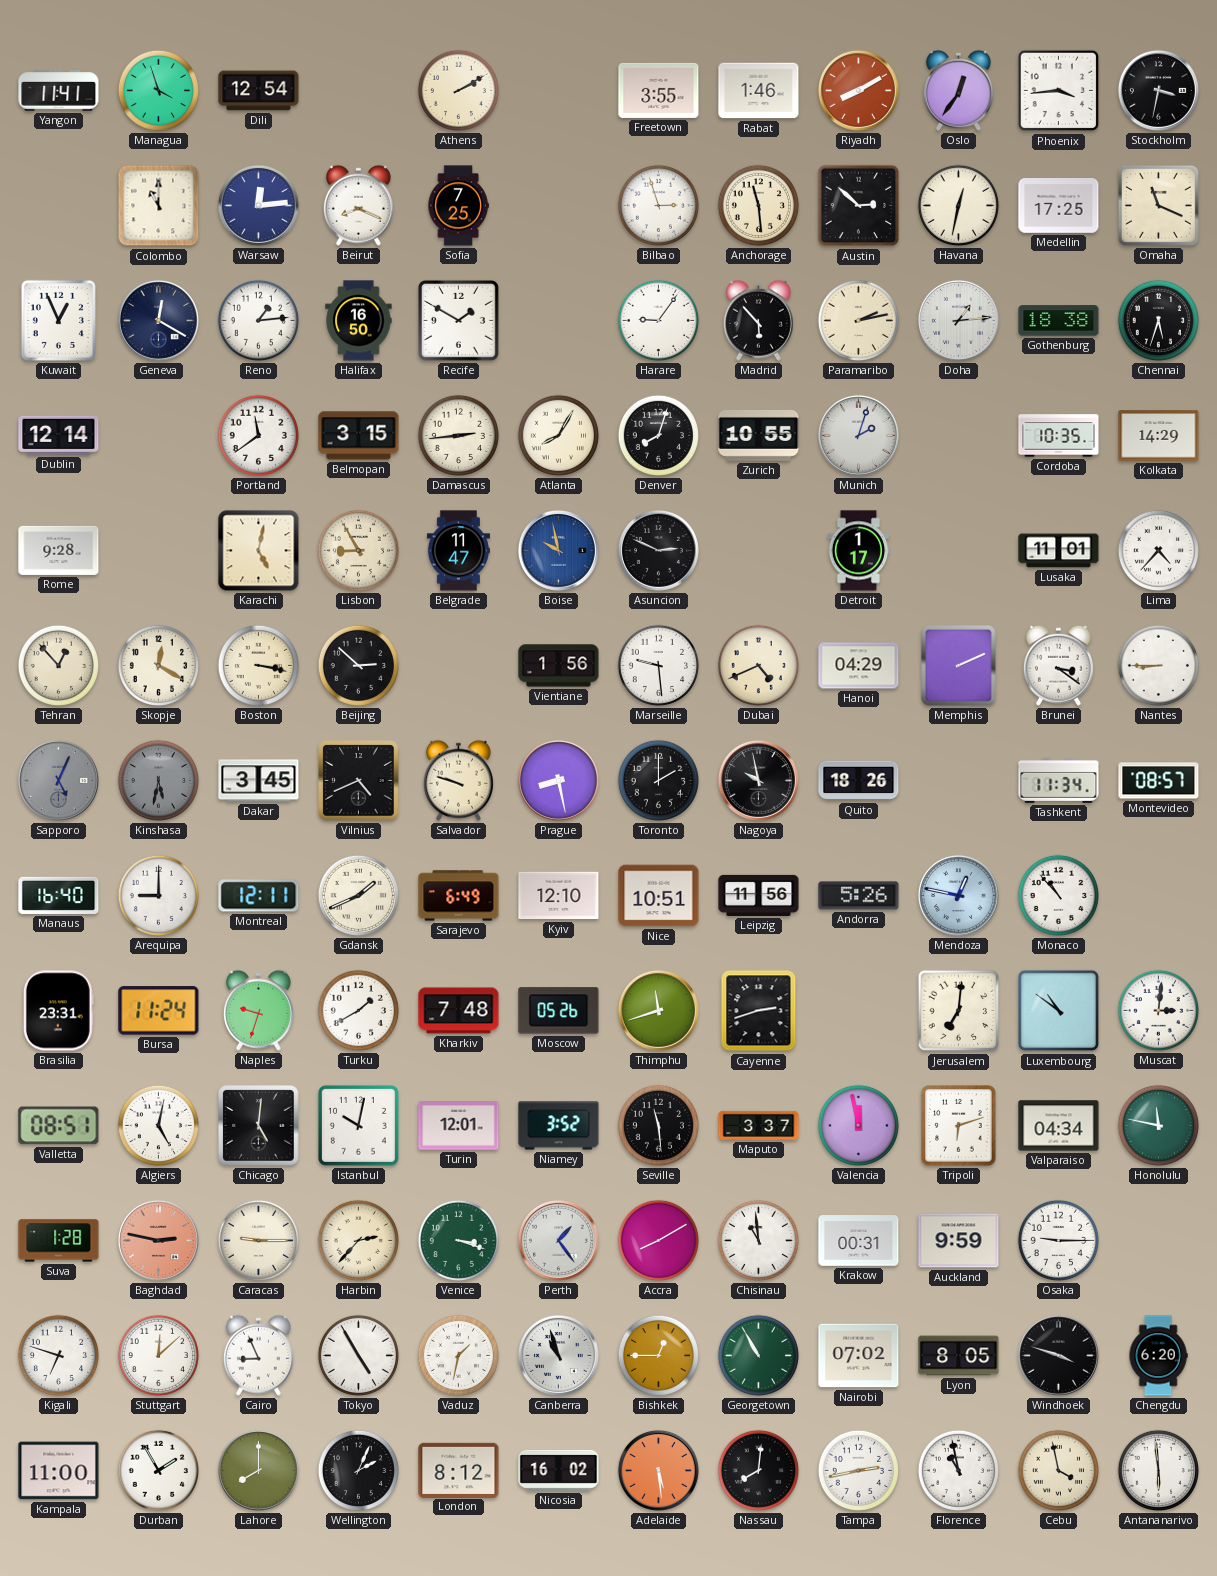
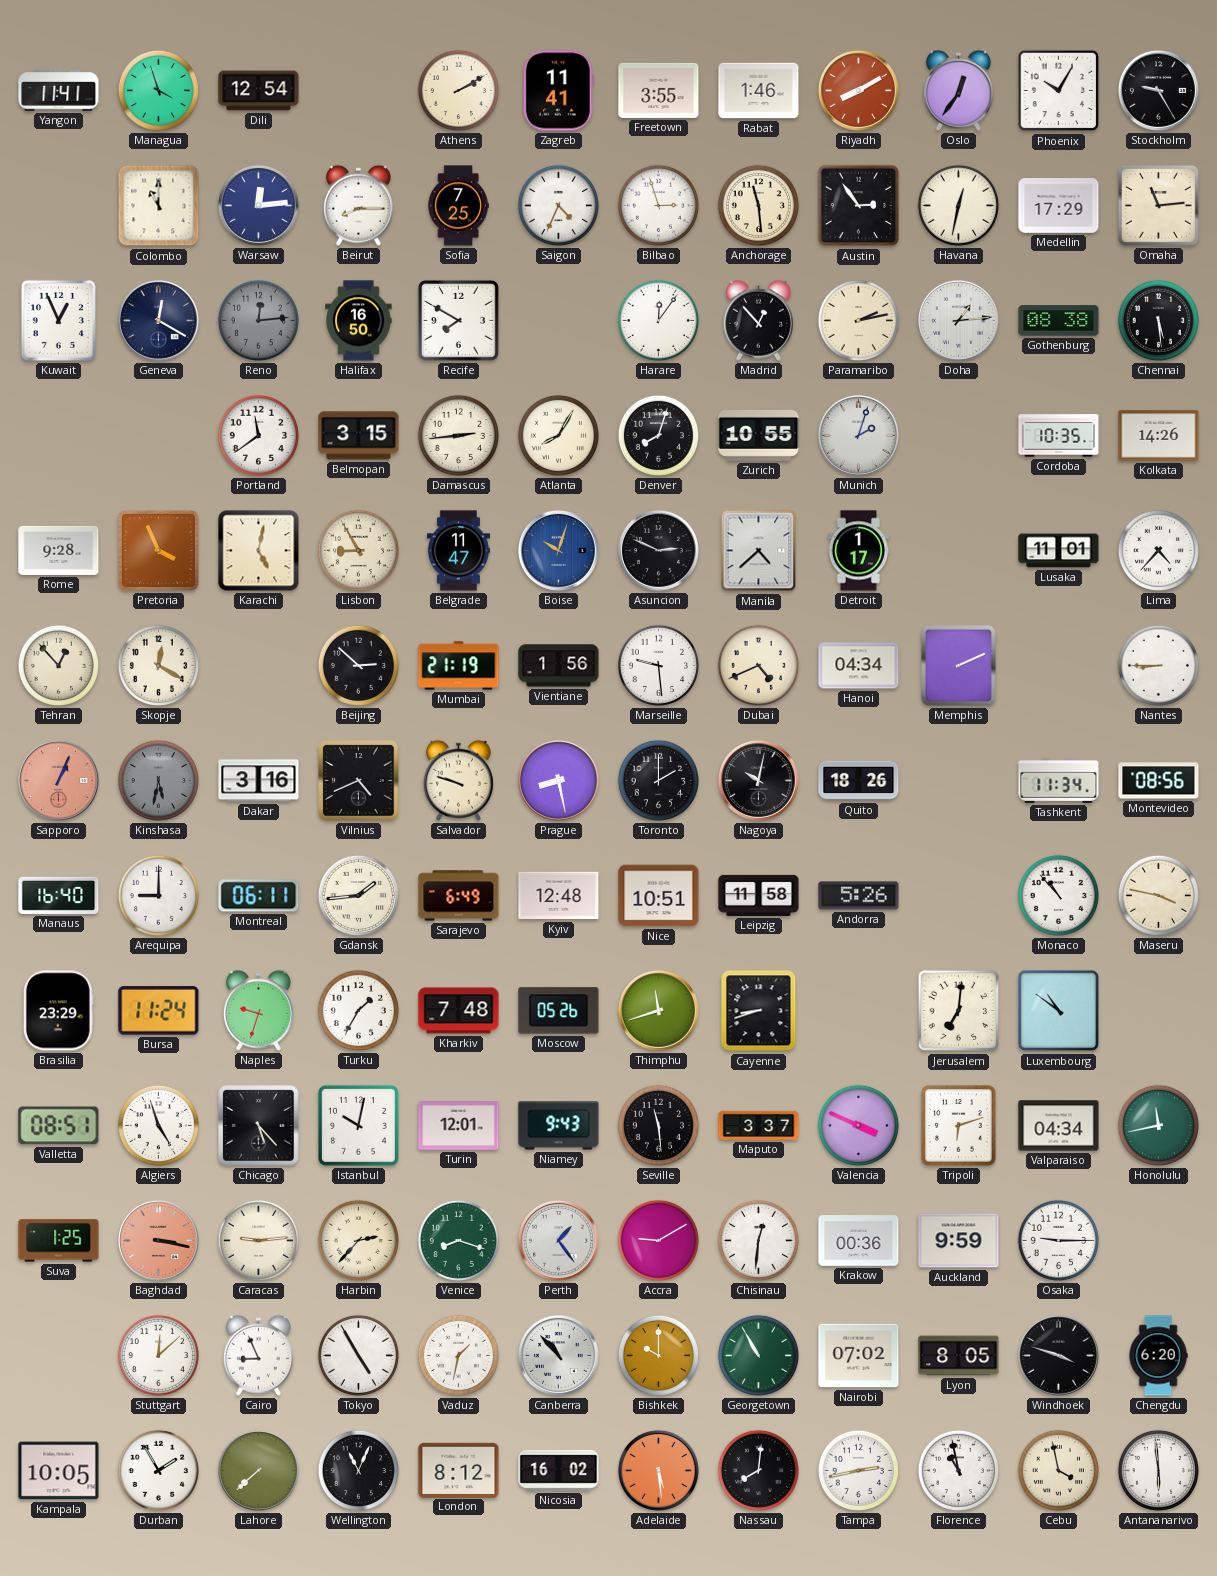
Zagreb: none -> 11:41 (559, 91)
Phoenix: 3:44 -> 10:05 (1059, 91)
Stockholm: 3:32 -> 9:25 (1158, 90)
Beirut: 8:19 -> 8:15 (358, 205)
Saigon: none -> 4:34 (558, 205)
Austin: 2:52 -> 2:54 (859, 206)
Medellin: 17:25 -> 17:29 (1059, 206)
Omaha: 11:19 -> 11:14 (1158, 205)
Reno: 1:14 -> 12:14 (258, 320)
Reno dial: white -> grey (258, 320)
Recife: 1:50 -> 7:50 (458, 320)
Harare: 9:06 -> 12:06 (658, 320)
Madrid: 5:53 -> 12:53 (758, 320)
Gothenburg: 18:38 -> 08:38 (1059, 321)
Chennai: 5:33 -> 5:29 (1158, 320)
Dublin: 12:14 -> none (59, 435)
Kolkata: 14:29 -> 14:26 (1159, 436)
Pretoria: none -> 3:56 (158, 550)
Boise: 9:58 -> 10:03 (558, 550)
Manila: none -> 4:38 (759, 551)
Boston: 3:17 -> none (258, 665)
Mumbai: none -> 21:19 (459, 666)
Hanoi: 04:29 -> 04:34 (859, 666)
Brunei: 3:21 -> none (1058, 665)
Sapporo: 5:04 -> 1:04 (58, 780)
Sapporo dial: grey -> salmon (58, 780)
Dakar: 3:45 -> 3:16 (259, 781)
Nagoya: 9:58 -> 10:02 (758, 780)
Montevideo: 08:57 -> 08:56 (1159, 781)
Montreal: 12:11 -> 06:11 (259, 896)
Gdansk: 1:41 -> 1:44 (358, 895)
Kyiv: 12:10 -> 12:48 (559, 896)
Leipzig: 11:56 -> 11:58 (759, 895)
Mendoza: 12:47 -> none (958, 895)
Maseru: none -> 3:47 (1158, 895)
Brasilia: 23:31 -> 23:29 (58, 1011)
Turku: 1:40 -> 1:35 (358, 1010)
Cayenne: 2:42 -> 8:42 (759, 1011)
Muscat: 3:01 -> none (1158, 1010)
Algiers: 5:02 -> 4:57 (158, 1125)
Chicago: 5:01 -> 5:23 (259, 1126)
Niamey: 3:52 -> 9:43 (559, 1126)
Valencia: 11:58 -> 3:49 (858, 1125)
Honolulu: 11:47 -> 11:43 (1158, 1125)
Suva: 1:28 -> 1:25 (59, 1241)
Baghdad: 2:47 -> 3:17 (158, 1240)
Caracas: 9:15 -> 9:14 (258, 1240)
Venice: 3:18 -> 8:18 (458, 1240)
Accra: 8:10 -> 9:10 (658, 1240)
Chisinau: 10:59 -> 12:31 (758, 1240)
Krakow: 00:31 -> 00:36 (859, 1241)
Kigali: 6:48 -> none (58, 1355)
Canberra: 10:57 -> 10:53 (558, 1355)
Bishkek: 12:45 -> 10:00 (658, 1355)
Kampala: 11:00 -> 10:05 (59, 1471)
Lahore: 8:00 -> 7:38 (258, 1470)
Wellington: 2:04 -> 11:04 (358, 1470)
